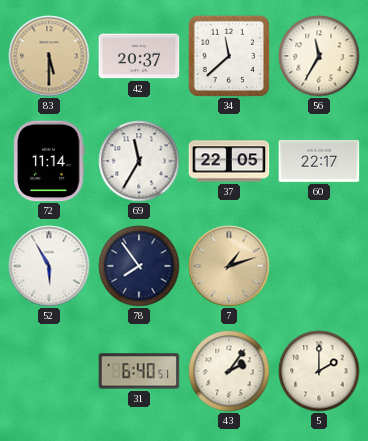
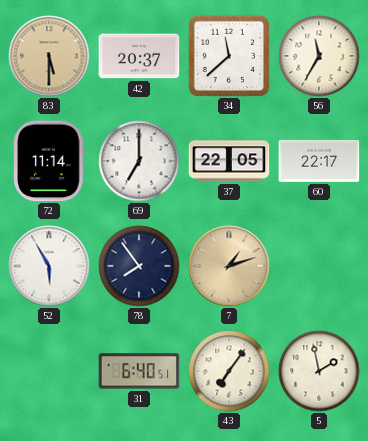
69: 11:35 -> 7:00 (139, 161)
43: 2:06 -> 7:06 (229, 371)
5: 2:00 -> 1:58 (319, 371)
